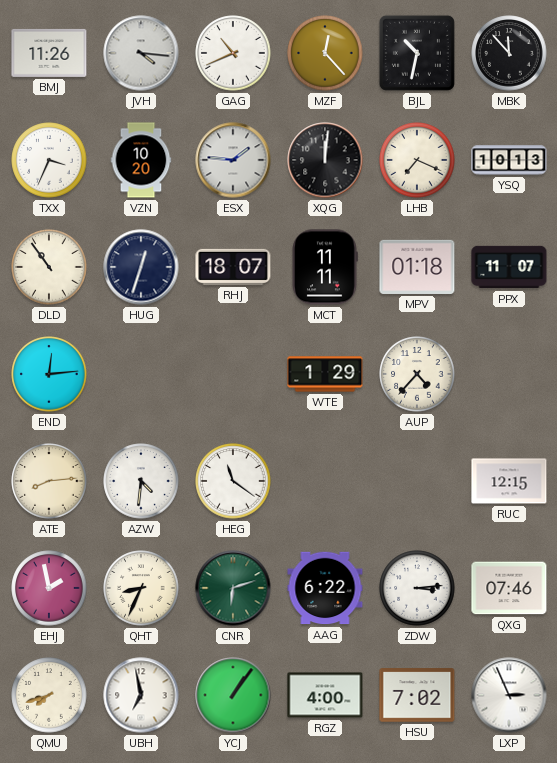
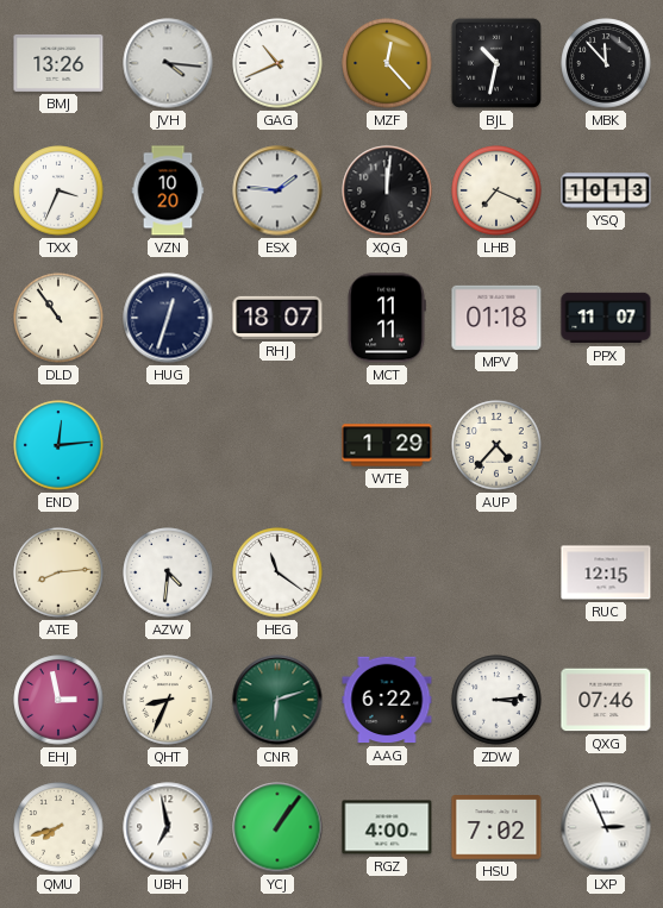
BMJ: 11:26 -> 13:26 (58, 63)
EHJ: 1:58 -> 2:58 (58, 700)
